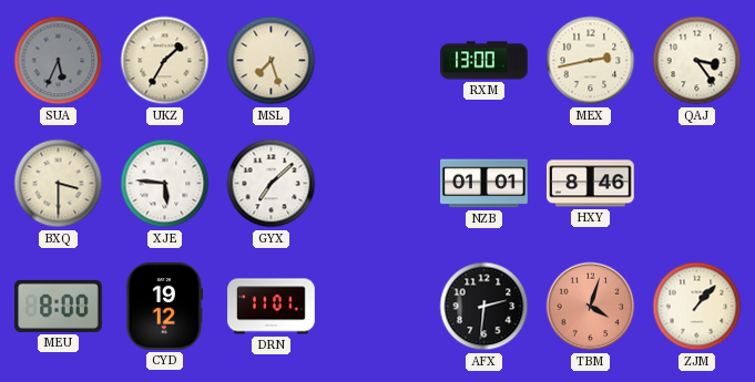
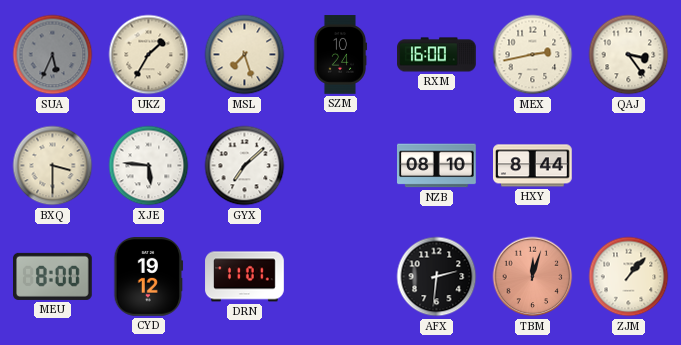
SZM: none -> 10:24 (340, 55)
RXM: 13:00 -> 16:00 (437, 55)
NZB: 01:01 -> 08:10 (437, 166)
HXY: 8:46 -> 8:44 (533, 166)
TBM: 4:03 -> 12:03 (533, 277)
